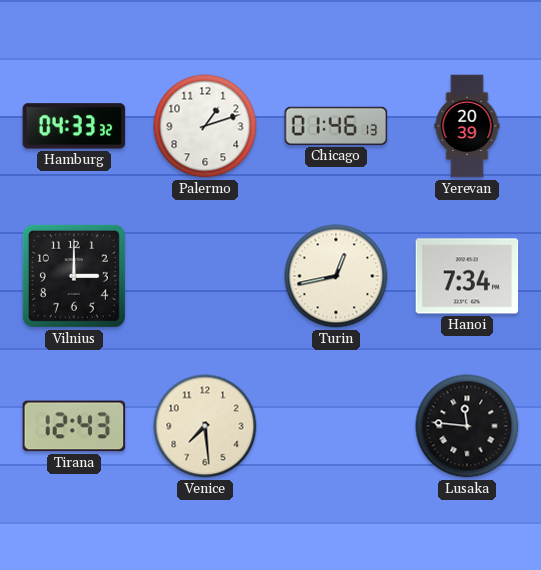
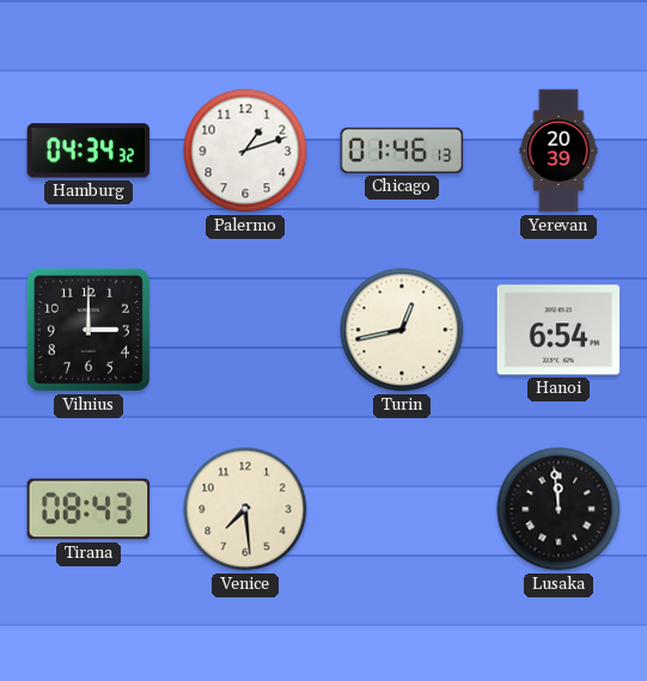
Hamburg: 04:33 -> 04:34 (88, 151)
Hanoi: 7:34 -> 6:54 (559, 330)
Tirana: 12:43 -> 08:43 (88, 509)
Lusaka: 11:46 -> 11:59 (559, 509)
